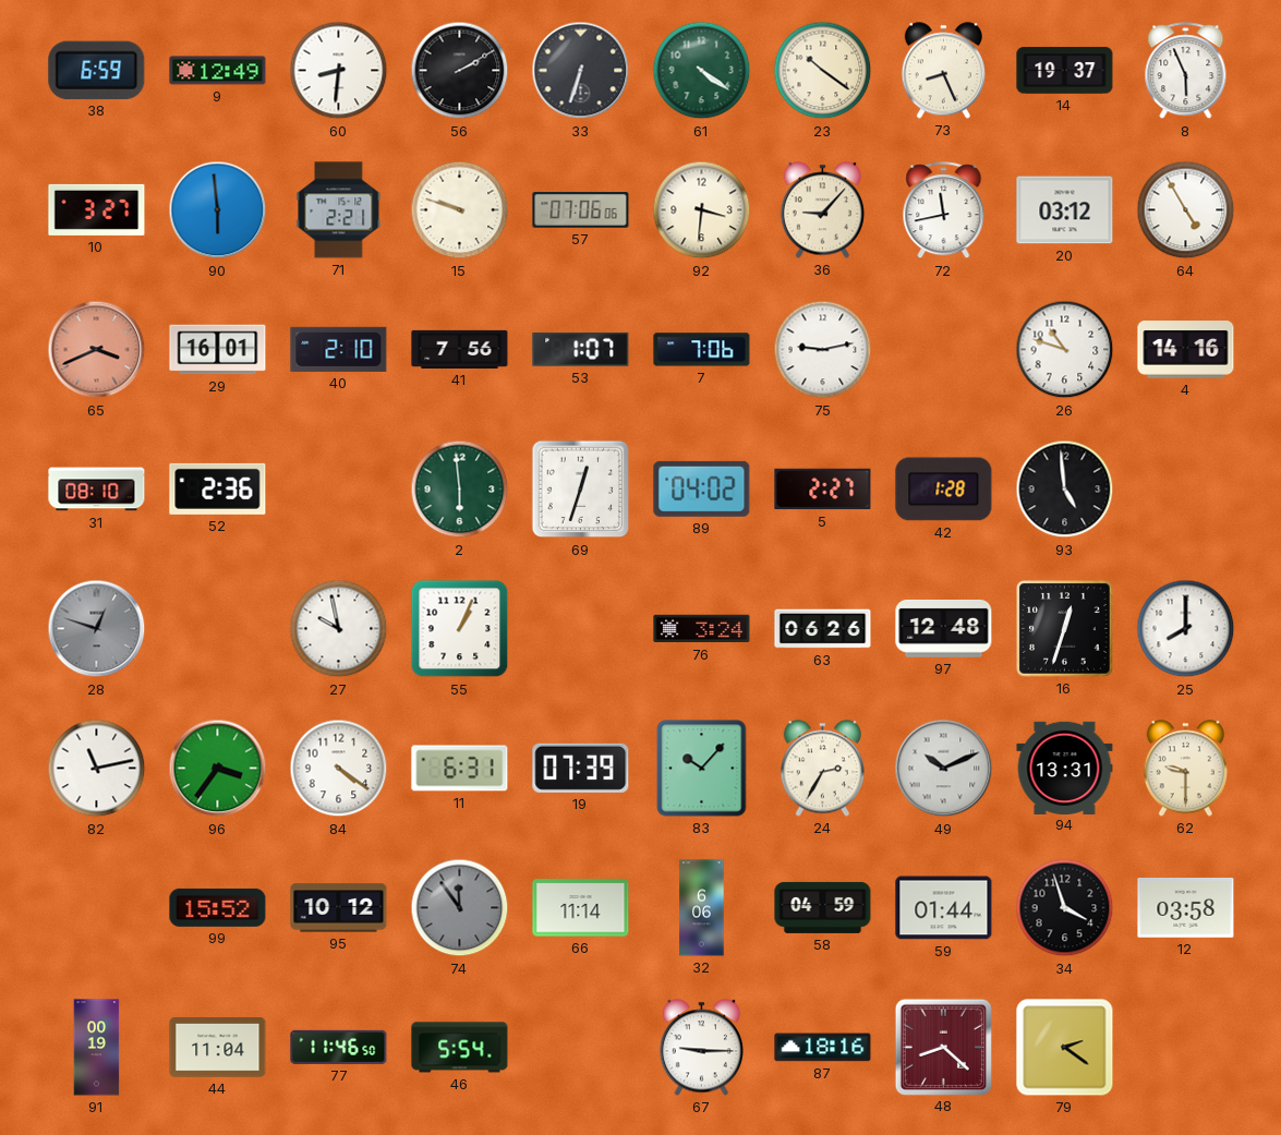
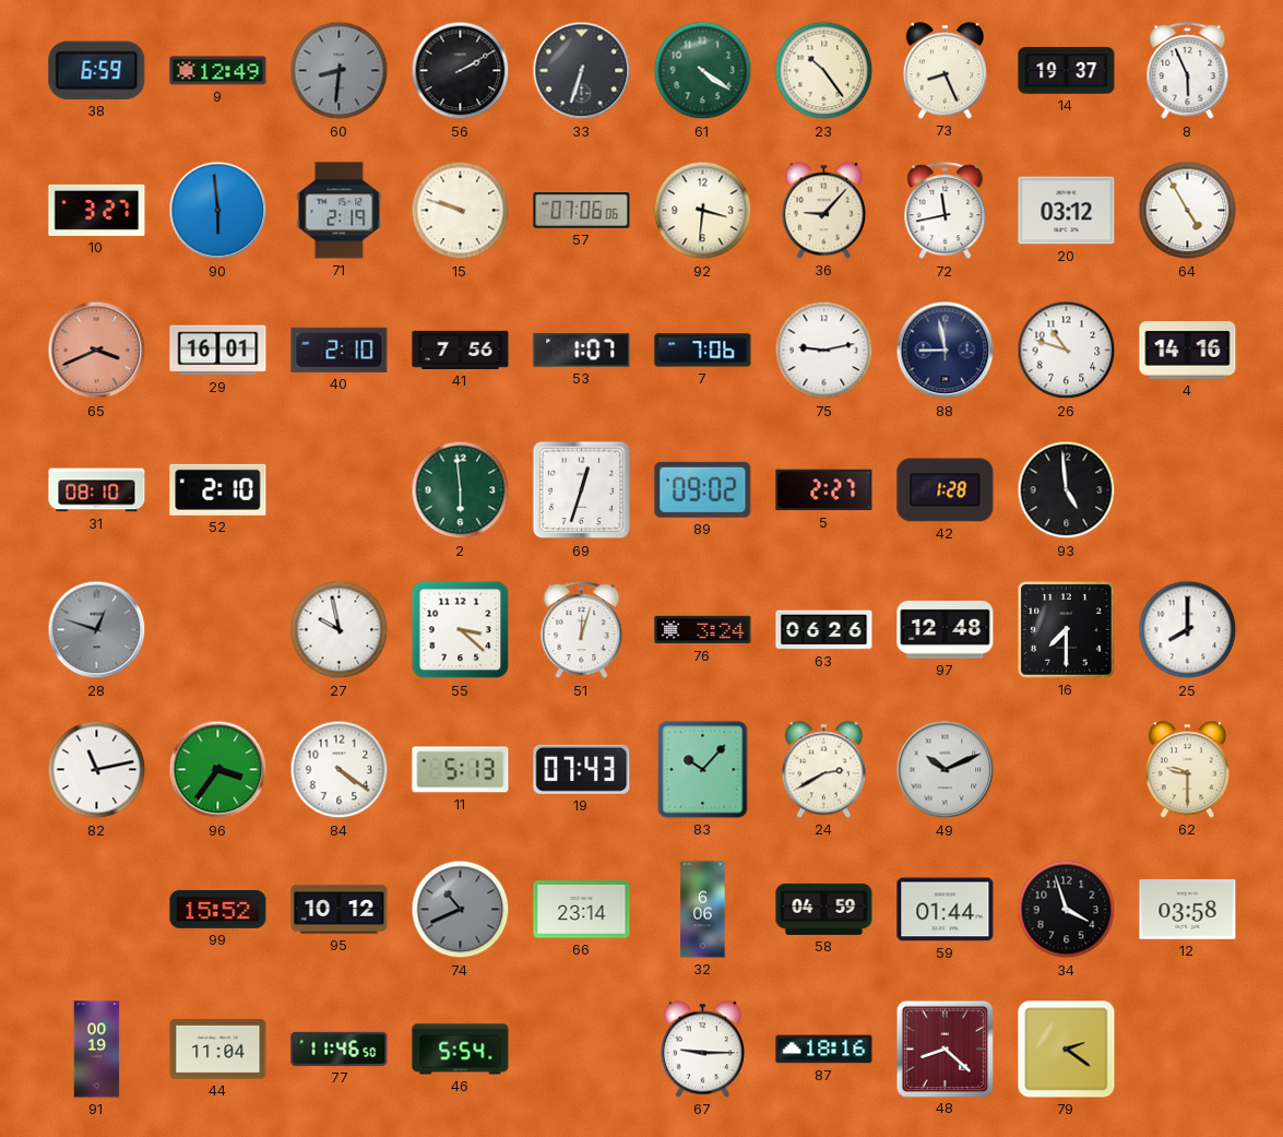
60 dial: white -> grey (340, 71)
23: 10:21 -> 10:24 (824, 71)
71: 2:21 -> 2:19 (340, 211)
88: none -> 8:58 (946, 351)
52: 2:36 -> 2:10 (218, 489)
89: 04:02 -> 09:02 (703, 489)
55: 1:04 -> 3:22 (461, 630)
51: none -> 12:03 (582, 630)
16: 12:33 -> 7:30 (1067, 630)
11: 6:31 -> 5:13 (461, 770)
19: 07:39 -> 07:43 (582, 769)
24: 2:35 -> 2:40 (823, 770)
94: 13:31 -> none (1065, 768)
74: 11:54 -> 10:41 (461, 910)
66: 11:14 -> 23:14 (582, 910)
